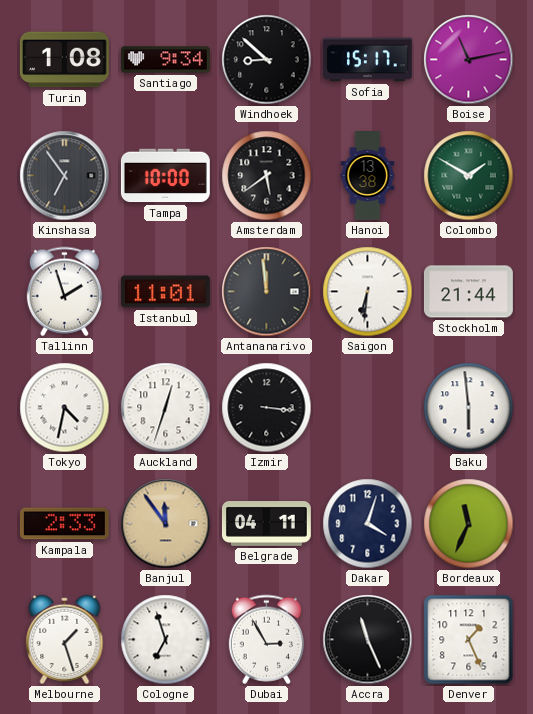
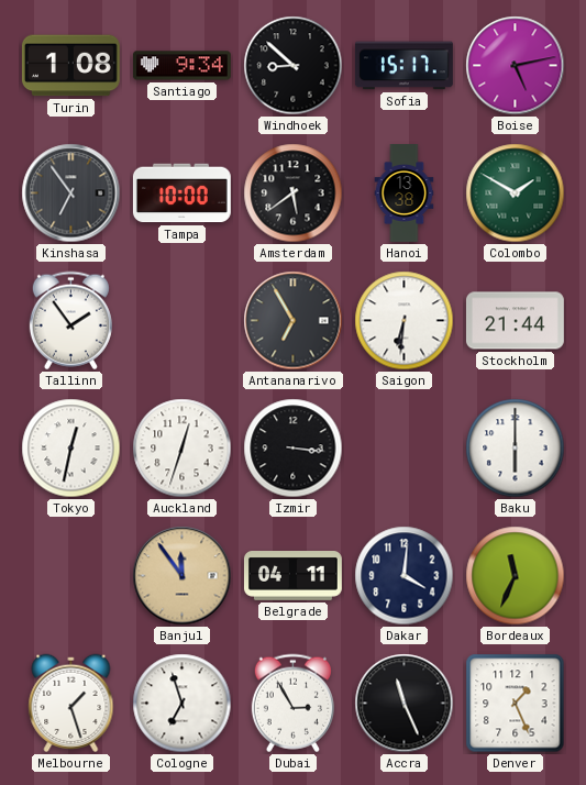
Boise: 11:13 -> 5:13 (516, 66)
Tallinn: 1:57 -> 1:54 (70, 321)
Istanbul: 11:01 -> none (165, 292)
Antananarivo: 11:59 -> 6:55 (294, 321)
Tokyo: 4:32 -> 12:32 (71, 449)
Baku: 5:59 -> 6:00 (516, 449)
Kampala: 2:33 -> none (64, 524)
Dakar: 4:03 -> 4:01 (405, 576)
